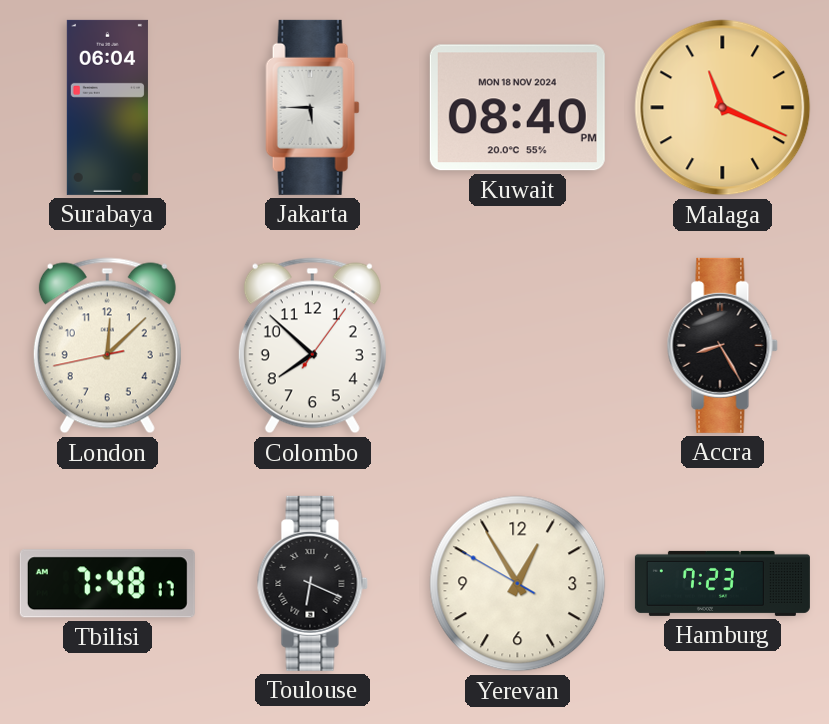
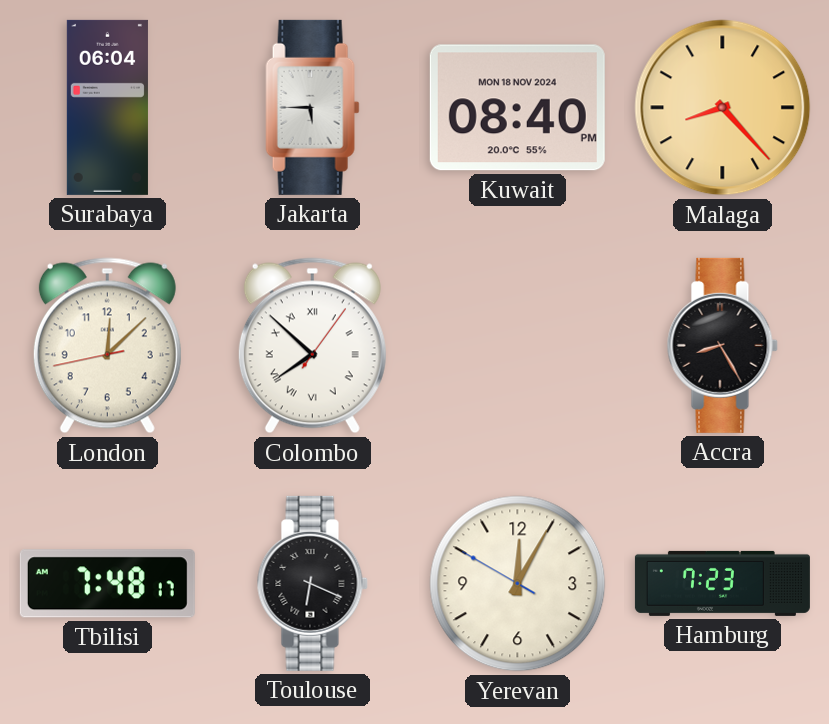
Malaga: 11:19 -> 8:23 (723, 108)
Colombo numerals: Arabic -> Roman (312, 346)
Yerevan: 12:54 -> 12:04 (518, 584)
